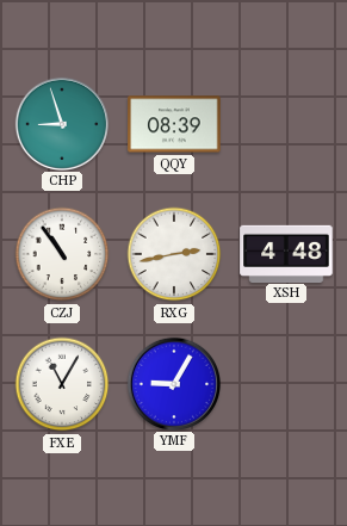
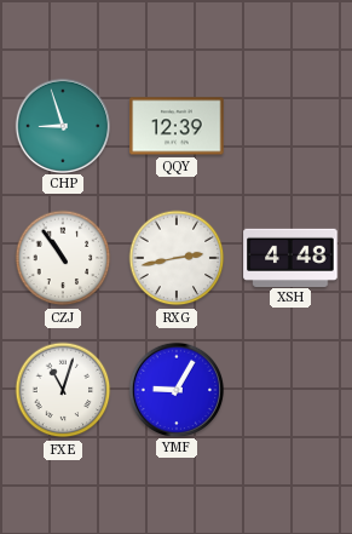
QQY: 08:39 -> 12:39 (177, 126)
FXE: 11:05 -> 11:03 (63, 390)
